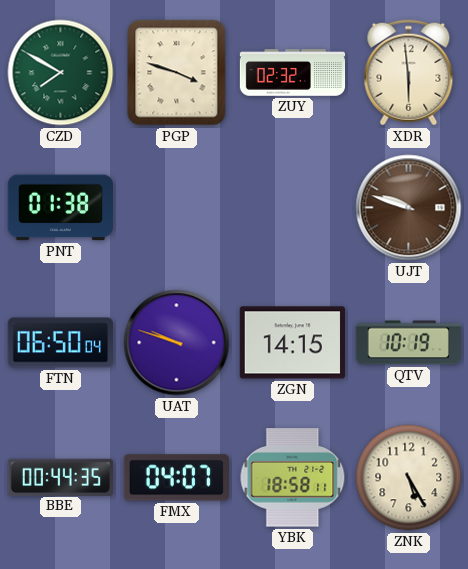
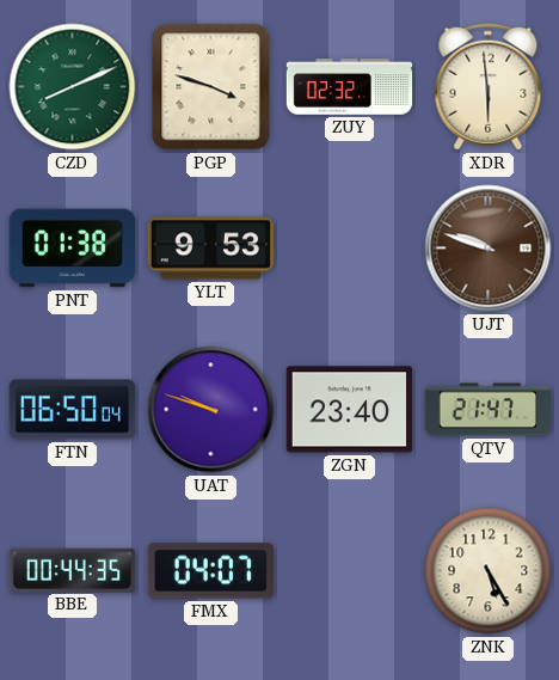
CZD: 7:50 -> 8:11 (73, 87)
YLT: none -> 9:53 (210, 249)
ZGN: 14:15 -> 23:40 (349, 410)
QTV: 10:19 -> 21:47 (487, 410)
YBK: 18:58 -> none (293, 478)
